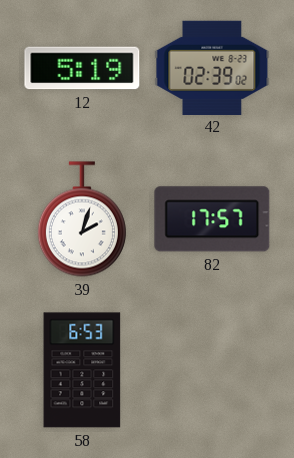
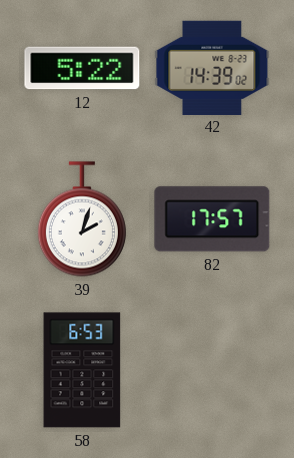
12: 5:19 -> 5:22 (82, 68)
42: 02:39 -> 14:39 (212, 67)
